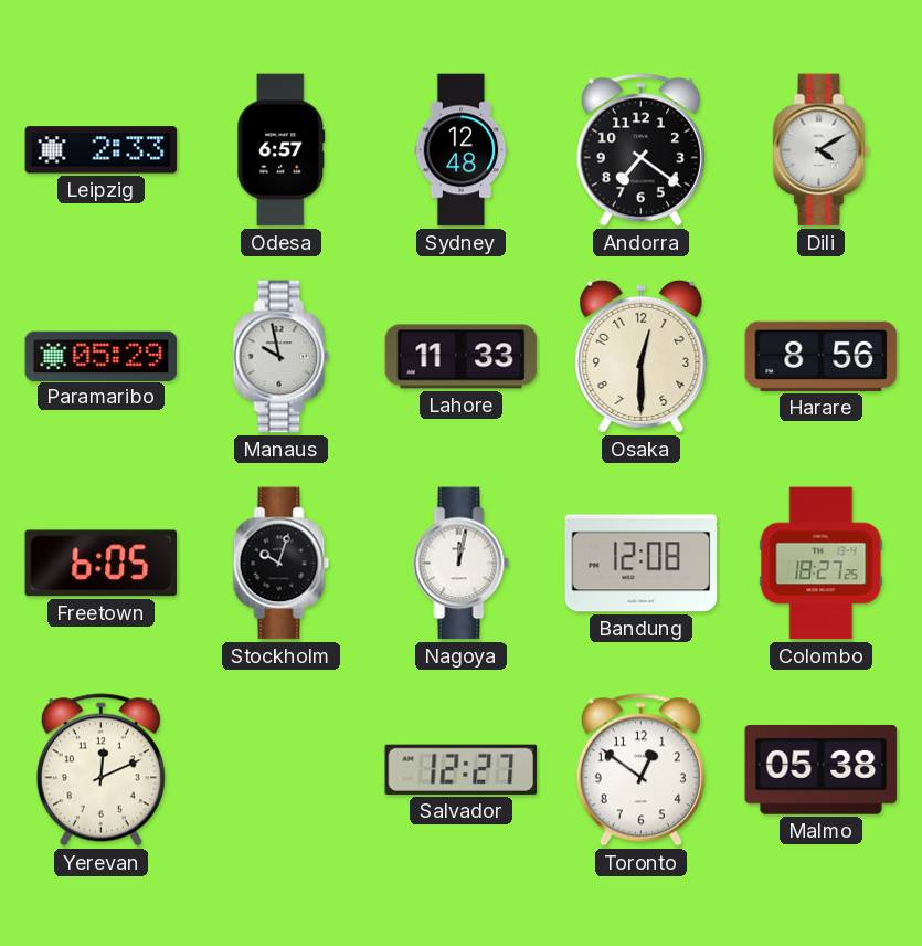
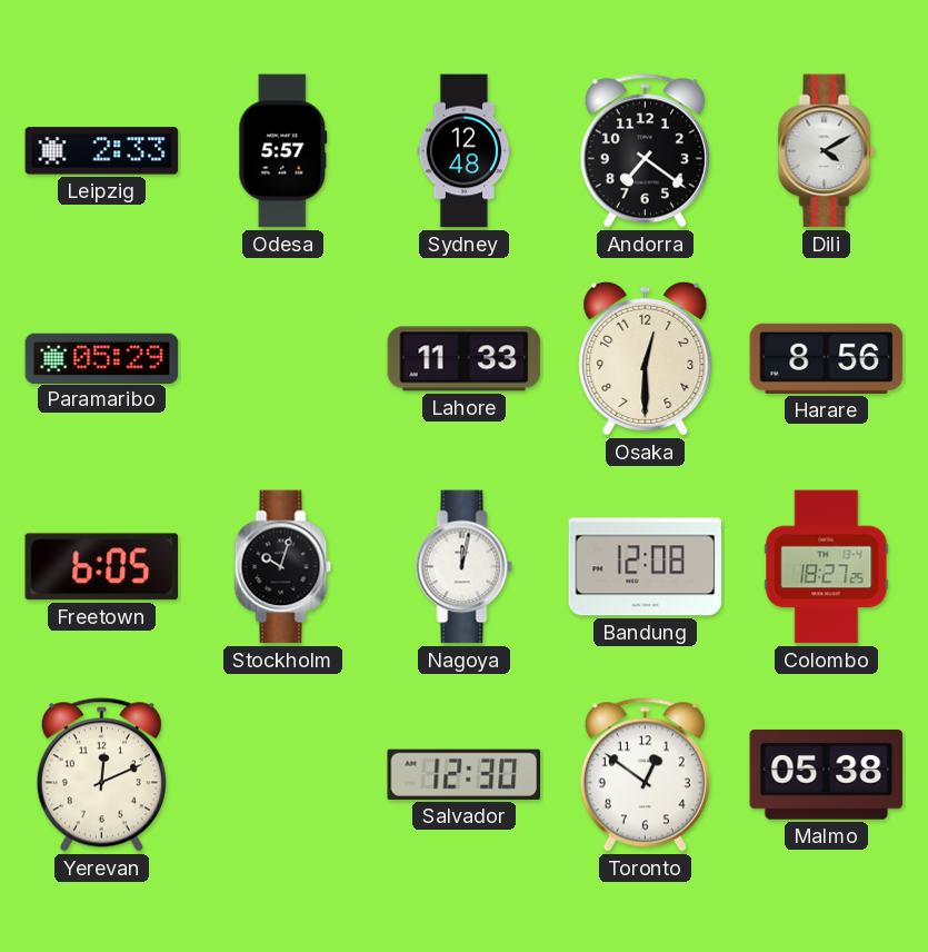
Odesa: 6:57 -> 5:57 (283, 151)
Manaus: 9:58 -> none (282, 357)
Salvador: 12:27 -> 12:30 (465, 774)
